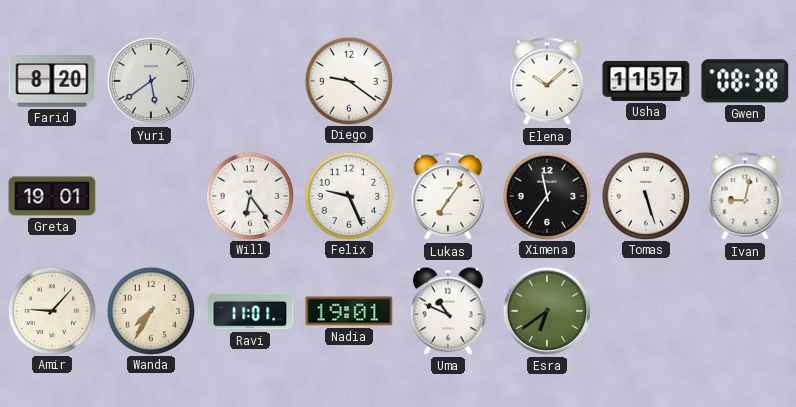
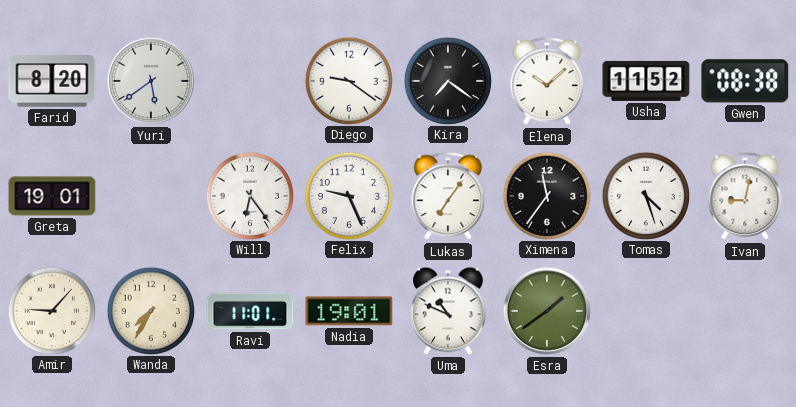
Kira: none -> 7:21 (447, 80)
Usha: 11:57 -> 11:52 (646, 81)
Tomas: 5:27 -> 4:27 (645, 195)
Esra: 6:39 -> 1:39 (547, 311)
